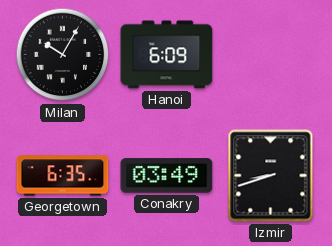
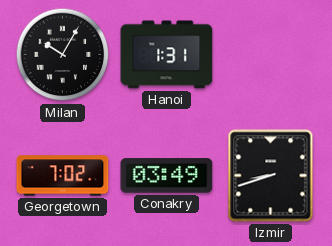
Hanoi: 6:09 -> 1:31 (167, 55)
Georgetown: 6:35 -> 7:02 (63, 176)
